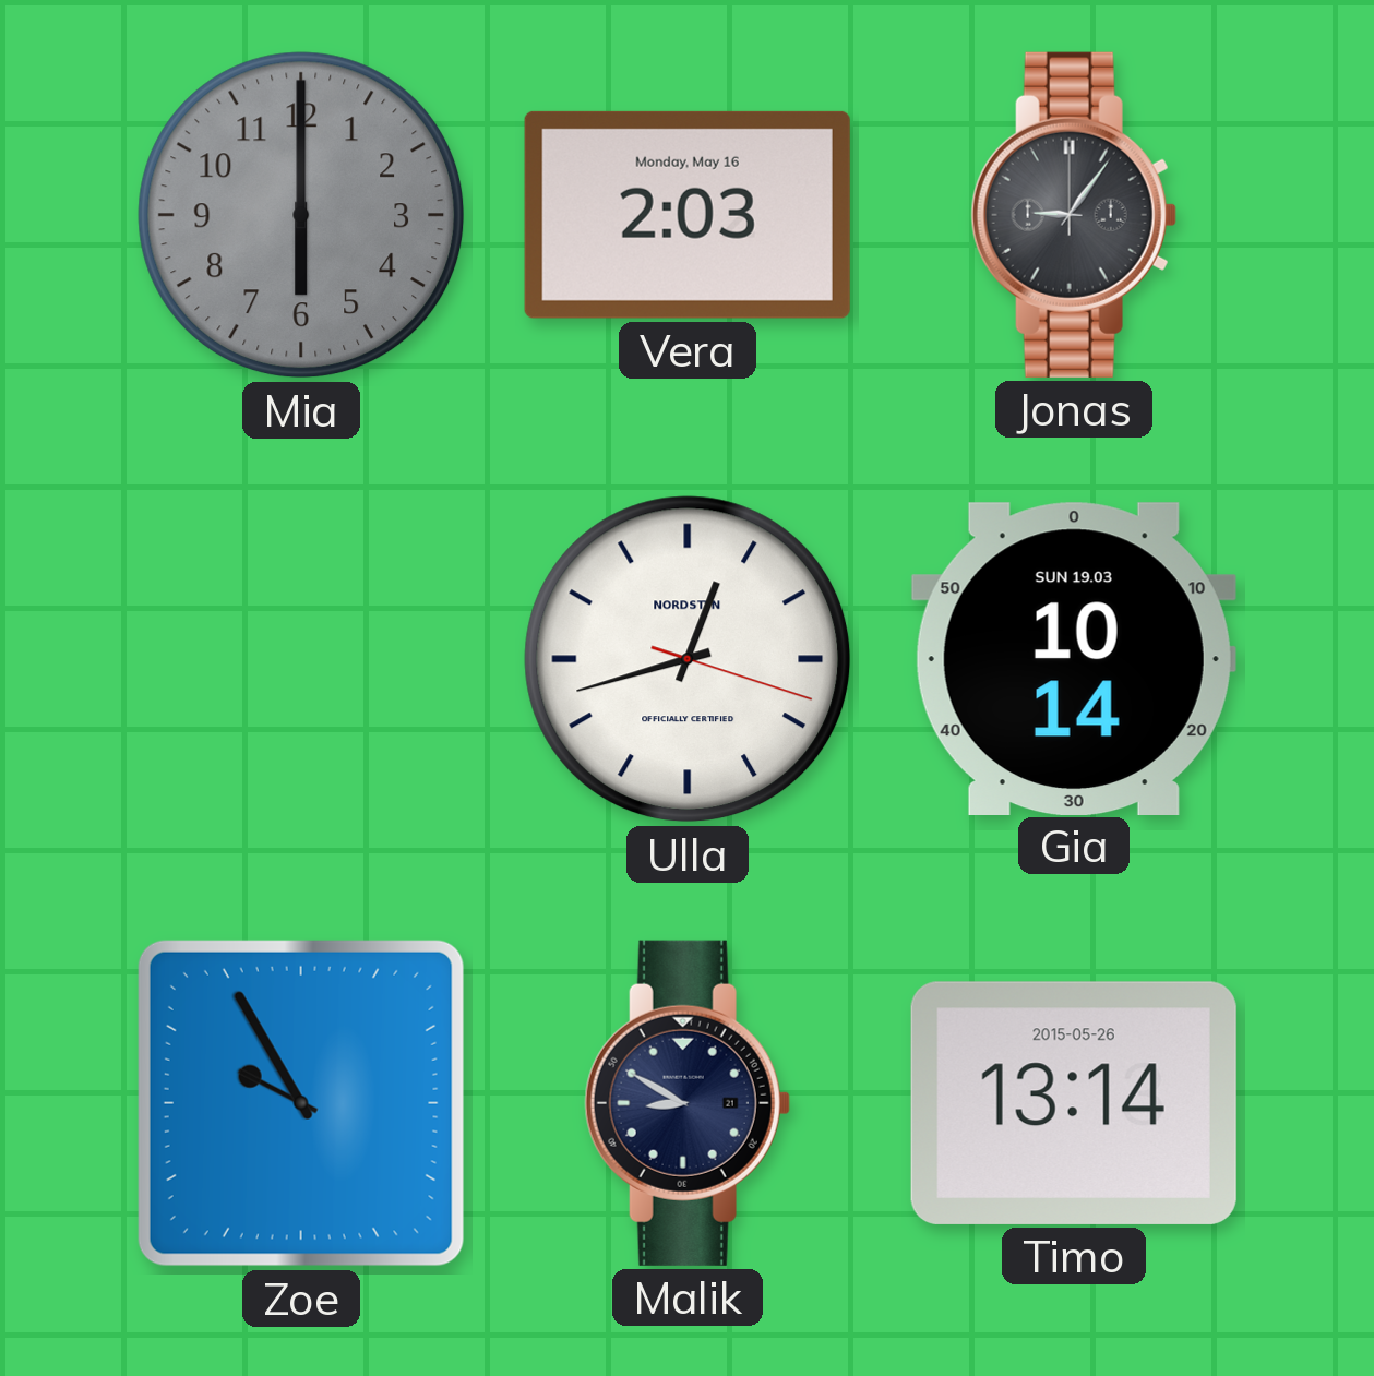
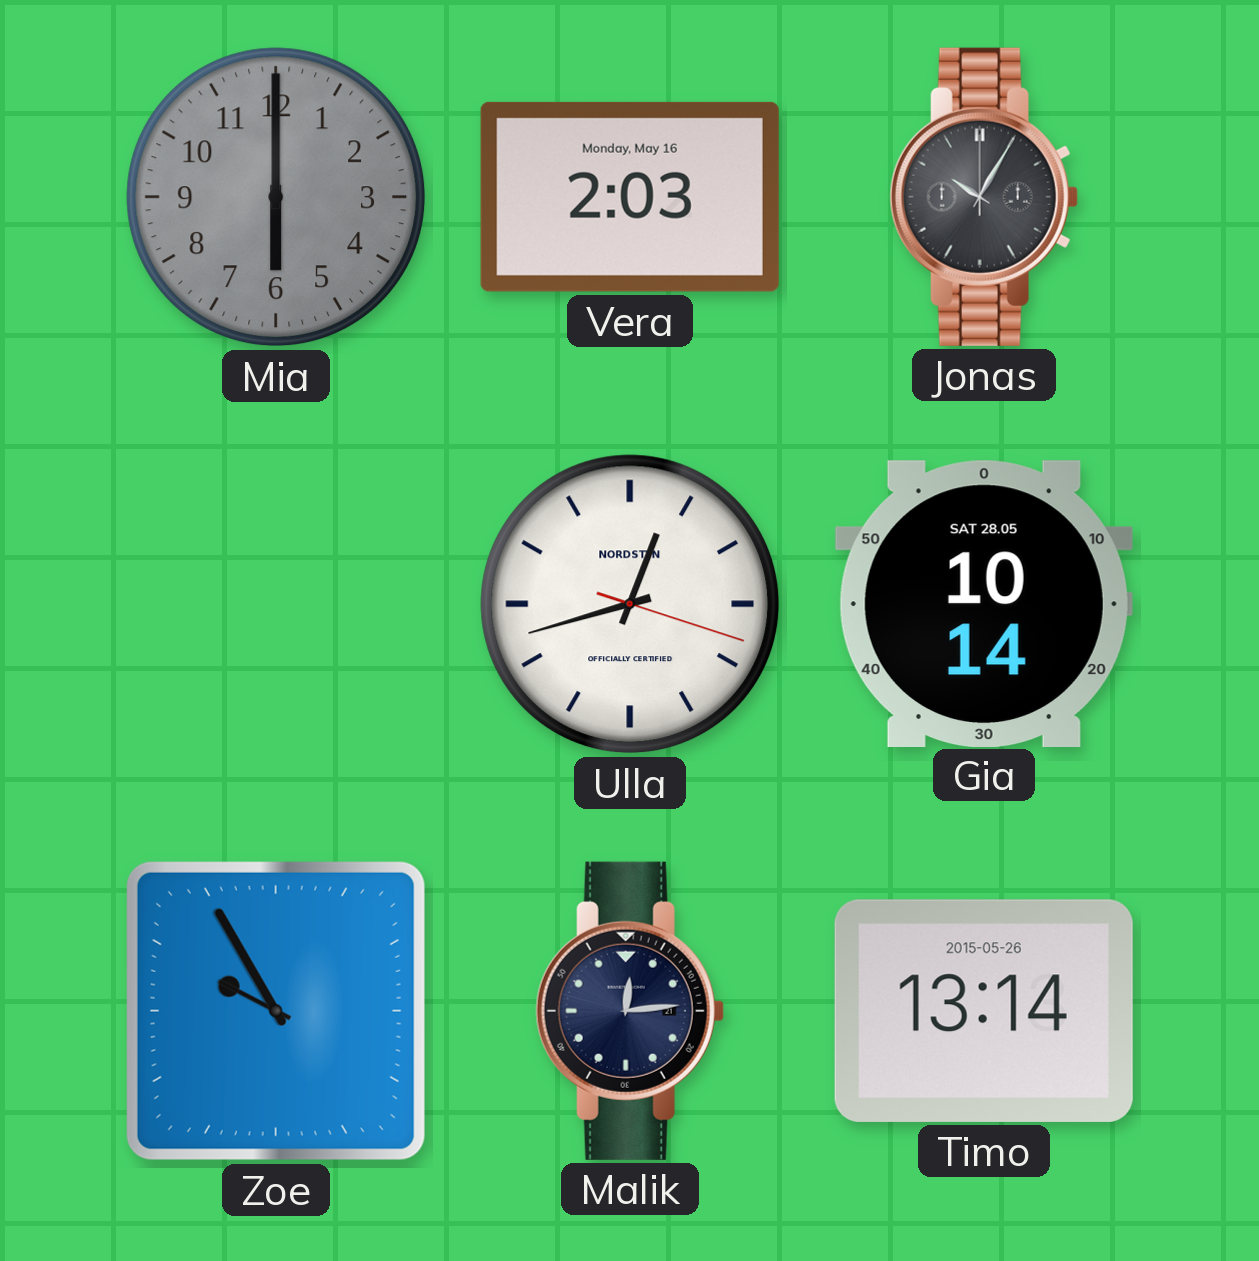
Jonas: 9:06 -> 10:05 (984, 197)
Gia date: SUN 19.03 -> SAT 28.05 (984, 603)
Malik: 8:50 -> 12:14 (630, 1011)
